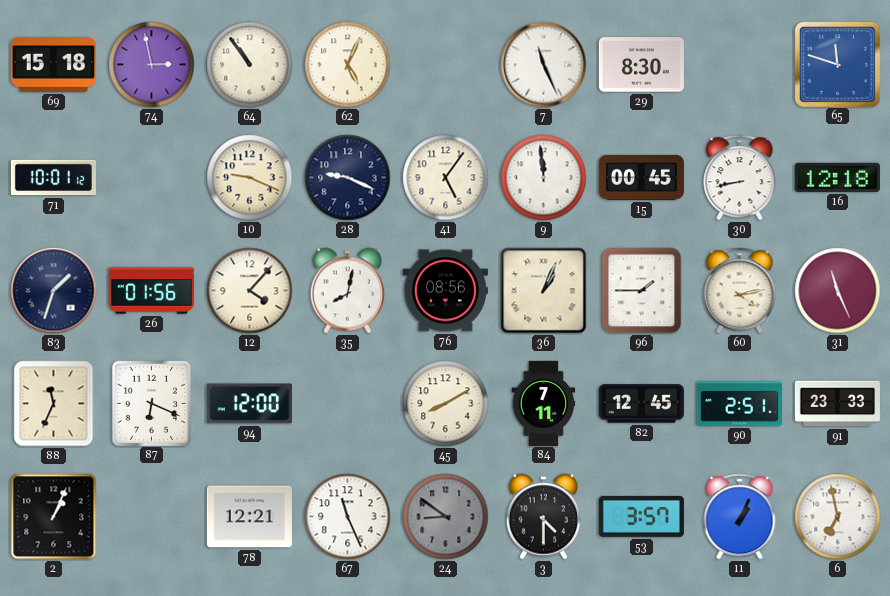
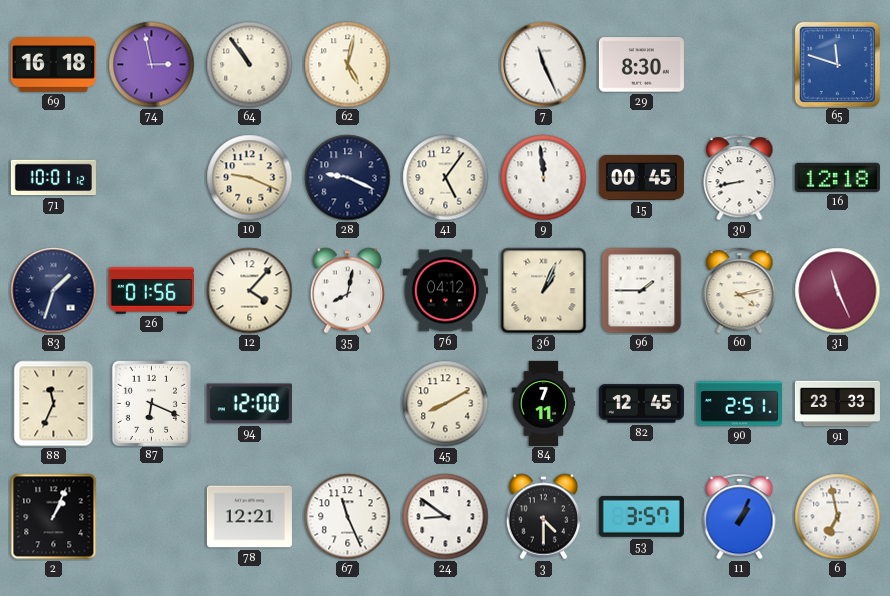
69: 15:18 -> 16:18 (53, 65)
62: 5:04 -> 5:02 (348, 65)
76: 08:56 -> 04:12 (445, 291)
24 dial: grey -> white (446, 517)
